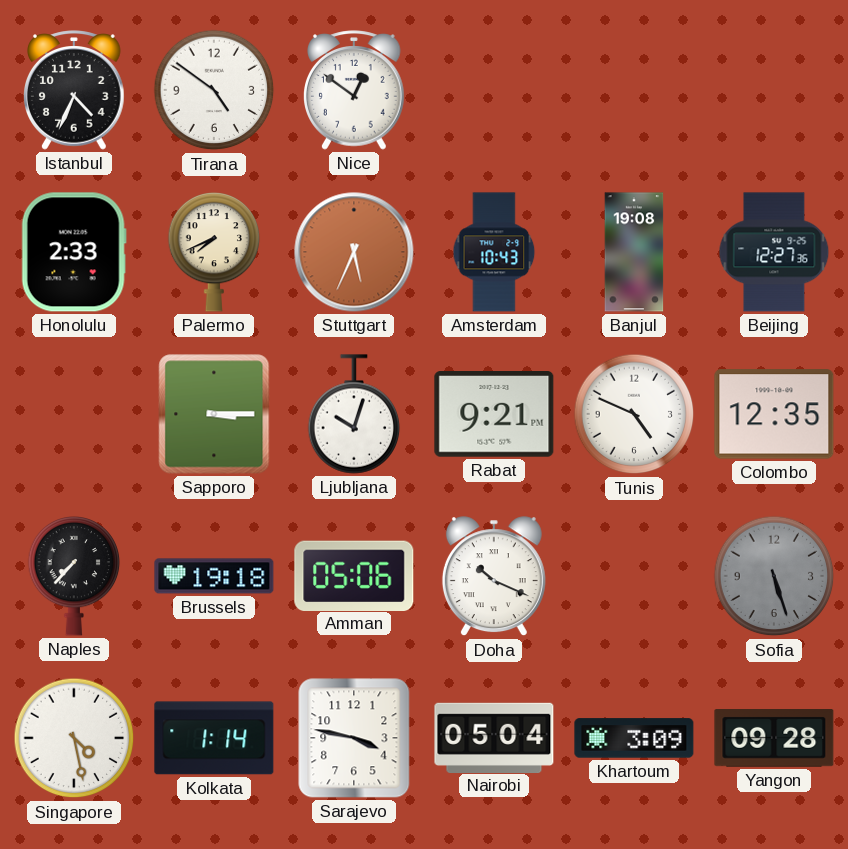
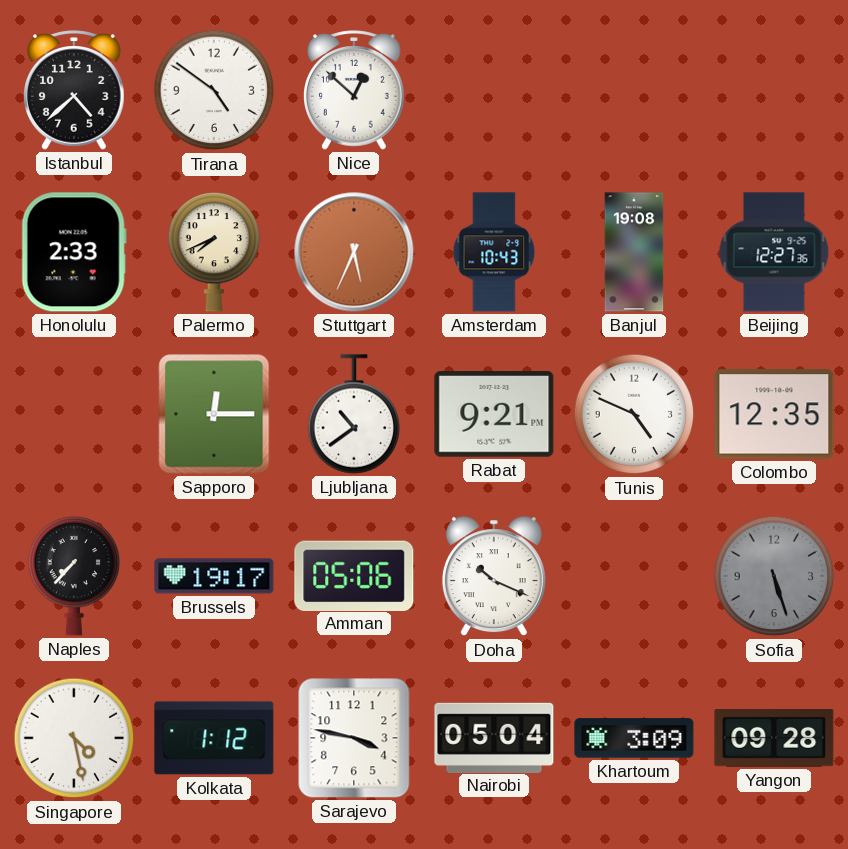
Istanbul: 4:34 -> 4:38 (75, 90)
Nice: 12:51 -> 12:52 (355, 90)
Sapporo: 3:15 -> 12:15 (214, 414)
Ljubljana: 10:03 -> 10:39 (354, 414)
Brussels: 19:18 -> 19:17 (214, 576)
Kolkata: 1:14 -> 1:12 (214, 738)
